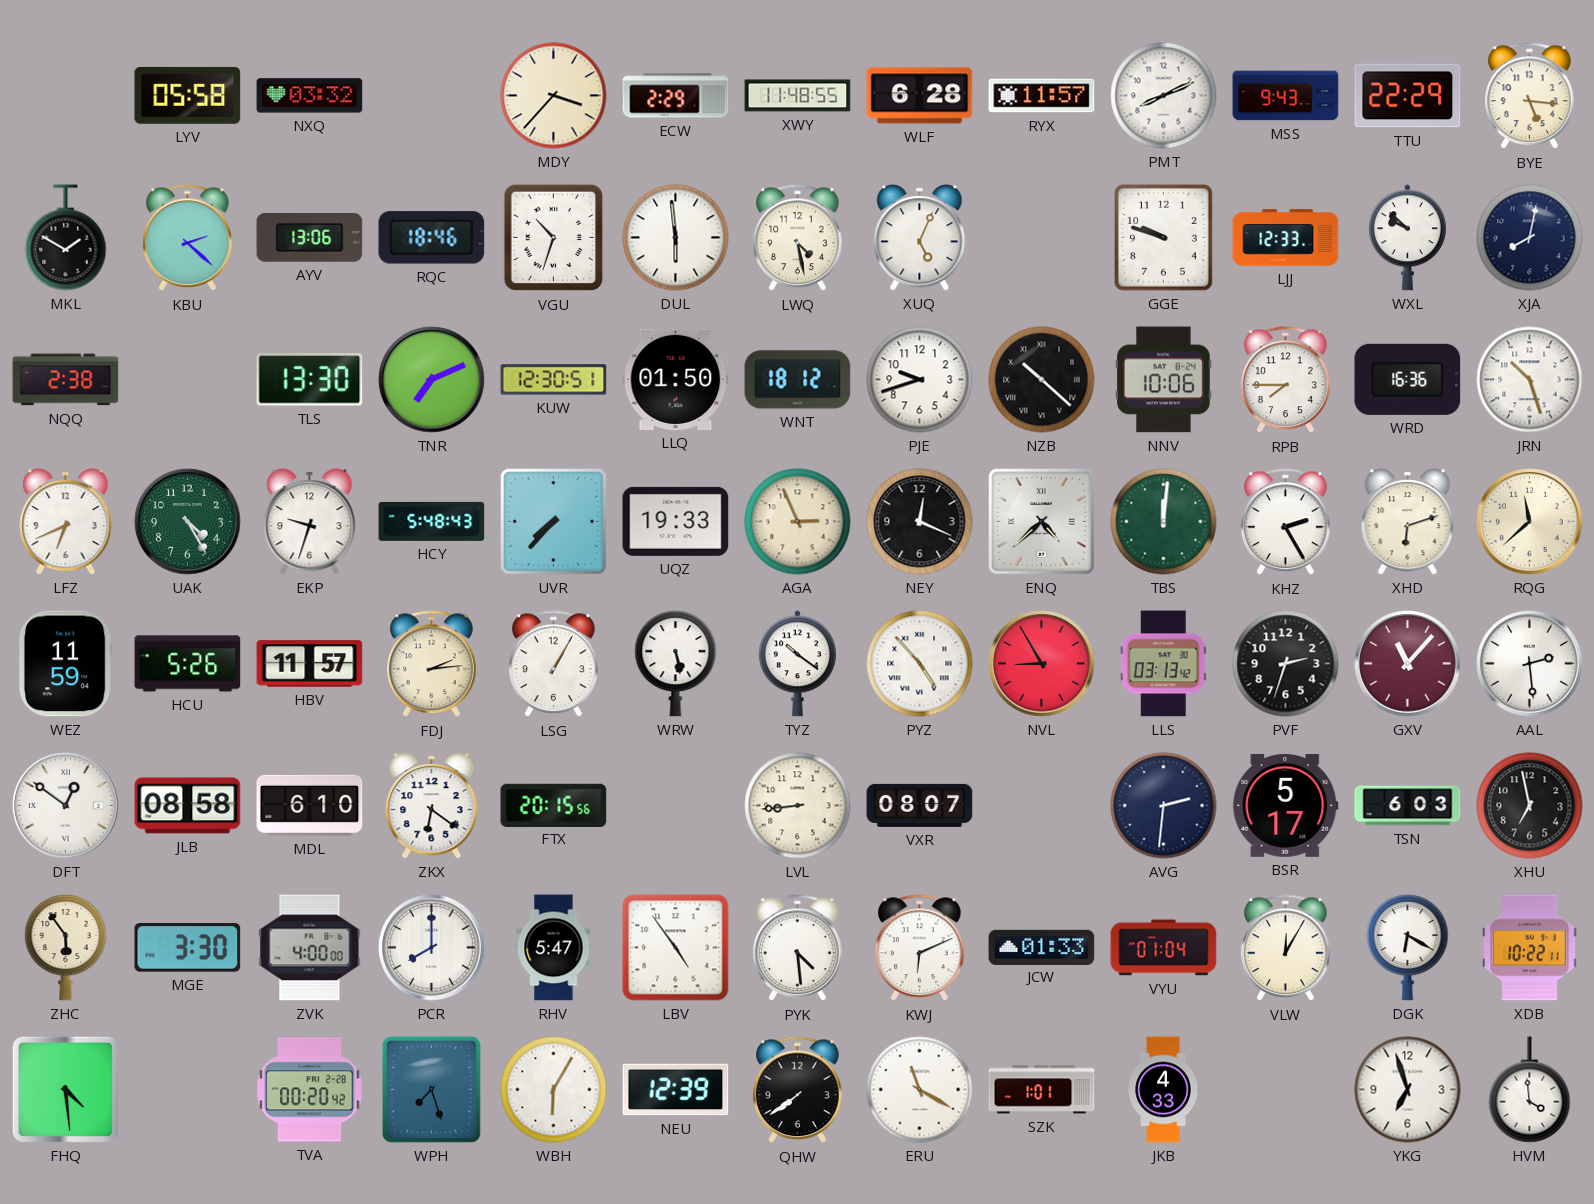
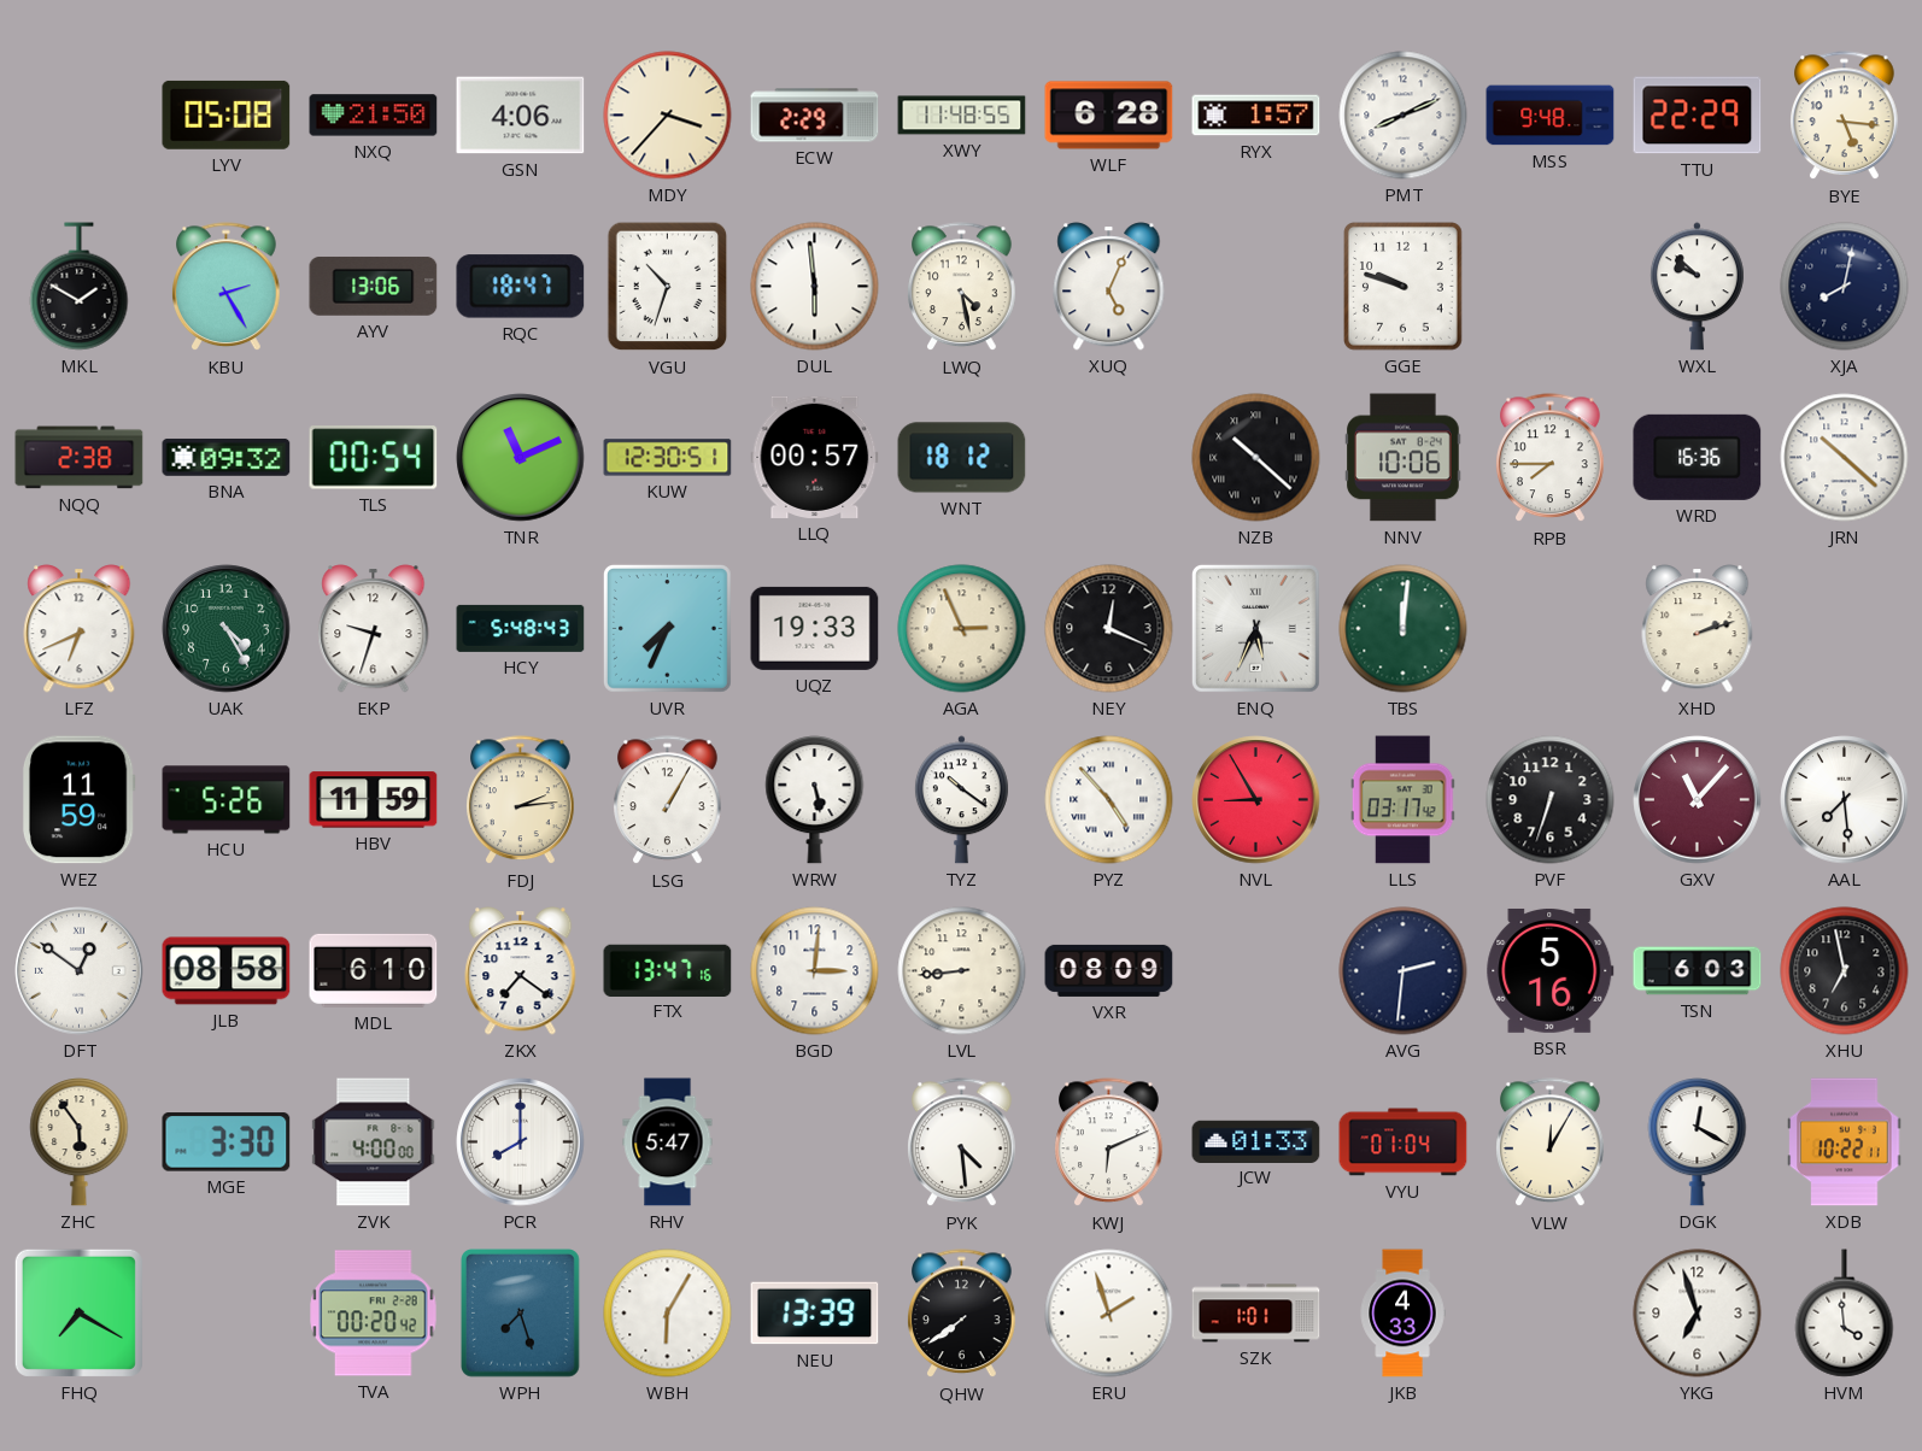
LYV: 05:58 -> 05:08 (227, 114)
NXQ: 03:32 -> 21:50 (374, 116)
GSN: none -> 4:06 (521, 116)
RYX: 11:57 -> 1:57 (1256, 116)
MSS: 9:43 -> 9:48 (1551, 116)
KBU: 2:22 -> 2:25 (227, 287)
RQC: 18:46 -> 18:47 (521, 287)
LJJ: 12:33 -> none (1286, 238)
BNA: none -> 09:32 (227, 457)
TLS: 13:30 -> 00:54 (374, 458)
TNR: 7:11 -> 11:11 (521, 458)
LLQ: 01:50 -> 00:57 (815, 457)
PJE: 9:42 -> none (920, 380)
JRN: 10:27 -> 10:22 (1845, 458)
UVR: 7:37 -> 7:34 (668, 629)
ENQ: 4:38 -> 5:34 (1256, 629)
KHZ: 2:25 -> none (1286, 522)
XHD: 6:12 -> 2:12 (1698, 629)
RQG: 11:38 -> none (1530, 522)
HBV: 11:57 -> 11:59 (374, 800)
LLS: 03:13 -> 03:17 (1402, 800)
PVF: 2:33 -> 6:33 (1551, 800)
AAL: 2:29 -> 7:29 (1845, 800)
ZKX: 6:21 -> 7:21 (521, 971)
FTX: 20:15 -> 13:47 (668, 970)
BGD: none -> 3:01 (815, 971)
VXR: 08:07 -> 08:09 (1109, 970)
BSR: 5:17 -> 5:16 (1551, 970)
LBV: 4:54 -> none (676, 948)
DGK: 6:20 -> 12:20 (1698, 1142)
FHQ: 4:29 -> 7:20 (78, 1312)
NEU: 12:39 -> 13:39 (815, 1314)
ERU: 11:20 -> 1:57 (1109, 1314)
